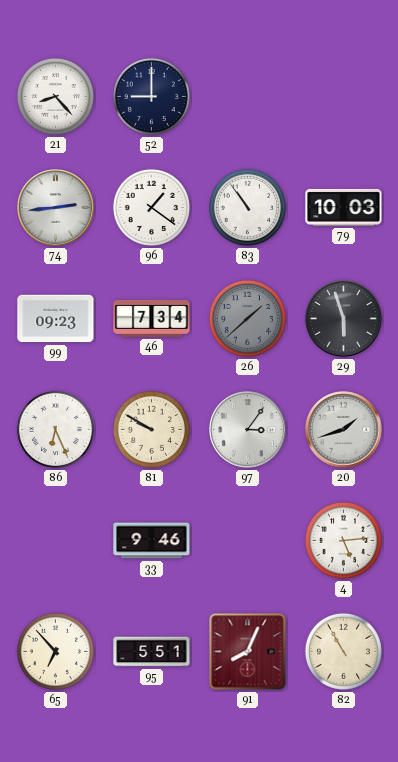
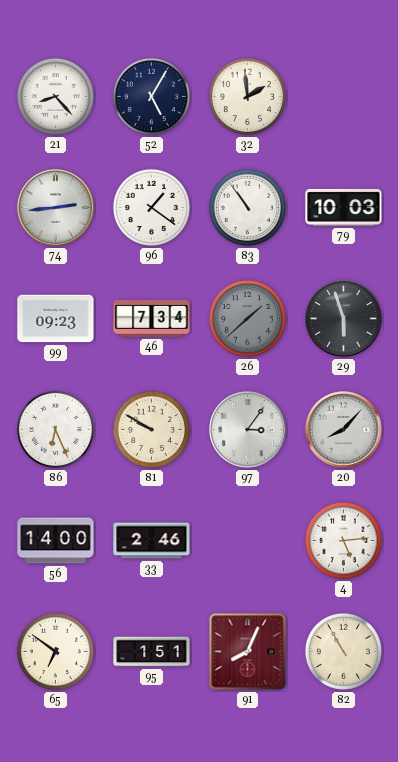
52: 9:00 -> 5:05 (151, 96)
32: none -> 1:59 (247, 96)
20: 1:42 -> 8:07 (344, 430)
56: none -> 14:00 (56, 541)
33: 9:46 -> 2:46 (152, 541)
65: 6:53 -> 6:51 (55, 651)
95: 5:51 -> 1:51 (152, 652)
